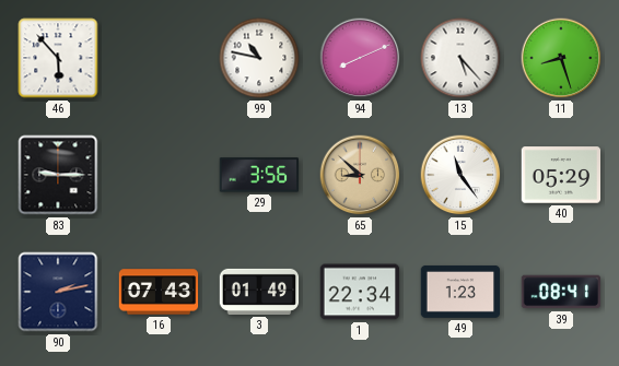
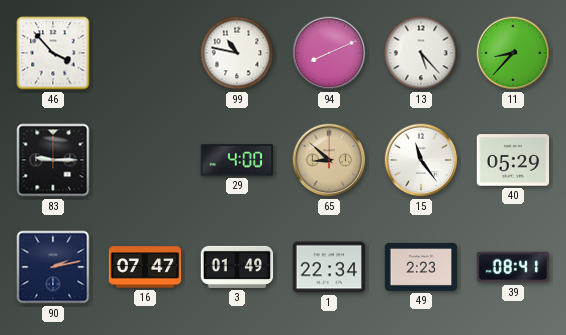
46: 5:53 -> 3:53 (53, 53)
11: 8:27 -> 8:37 (513, 53)
29: 3:56 -> 4:00 (236, 160)
16: 07:43 -> 07:47 (145, 267)
49: 1:23 -> 2:23 (421, 267)
